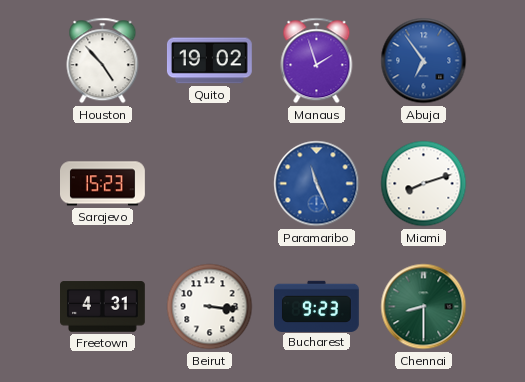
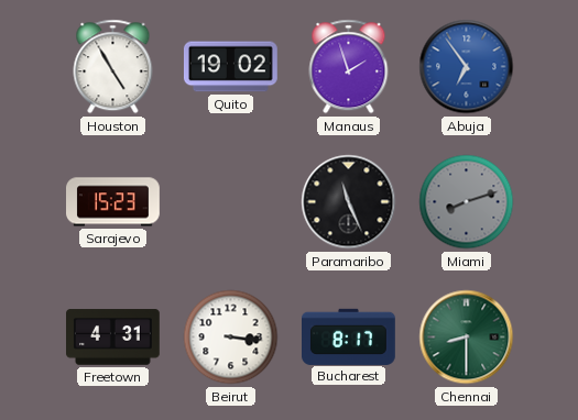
Houston: 4:53 -> 4:55 (113, 67)
Paramaribo dial: blue -> black (349, 202)
Miami dial: white -> grey (467, 202)
Bucharest: 9:23 -> 8:17 (349, 336)
